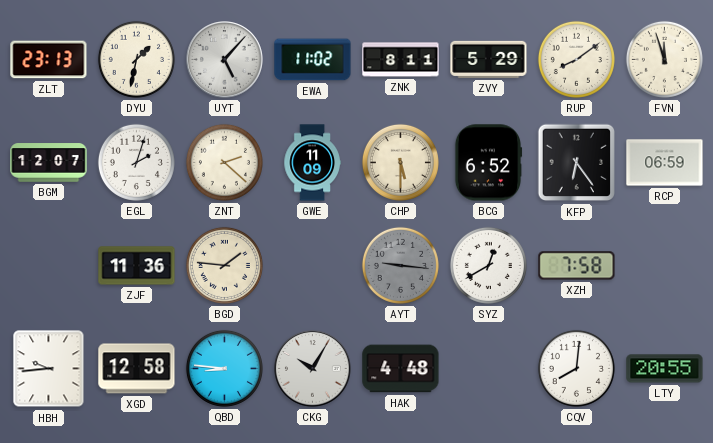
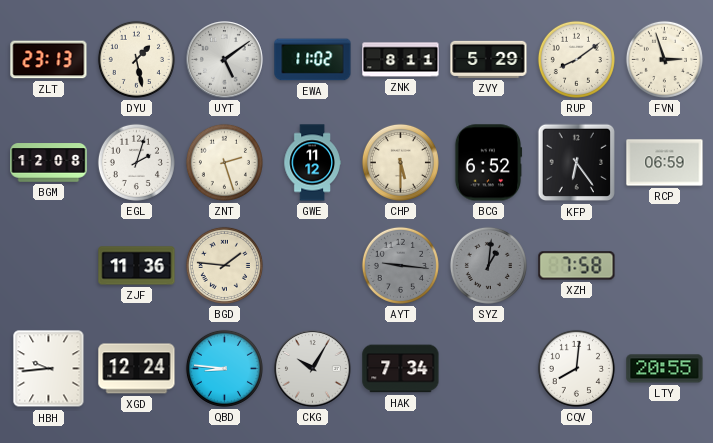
DYU: 1:32 -> 1:28 (136, 59)
UYT: 5:07 -> 5:09 (225, 60)
FVN: 11:57 -> 2:57 (664, 59)
BGM: 12:07 -> 12:08 (49, 163)
ZNT: 2:22 -> 2:27 (224, 162)
GWE: 11:09 -> 11:12 (312, 163)
SYZ: 12:40 -> 1:01 (488, 265)
SYZ dial: white -> grey (488, 265)
XGD: 12:58 -> 12:24 (137, 369)
HAK: 4:48 -> 7:34 (401, 369)
